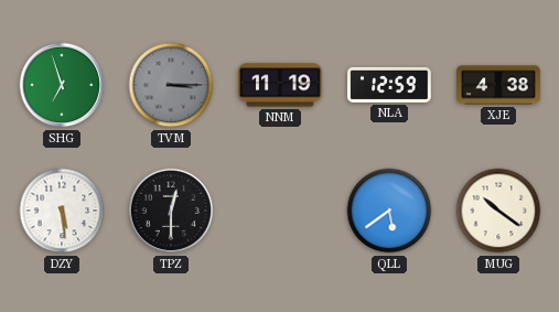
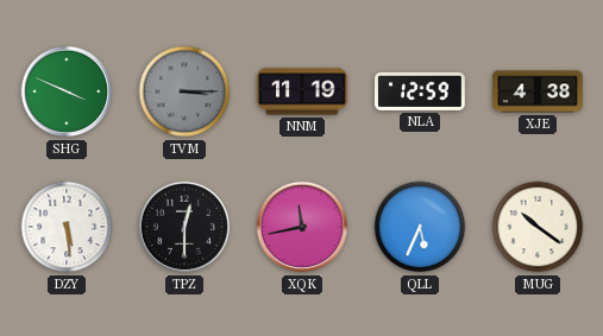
SHG: 6:57 -> 3:49 (67, 91)
XQK: none -> 11:43 (302, 227)
QLL: 5:39 -> 5:34 (420, 227)
